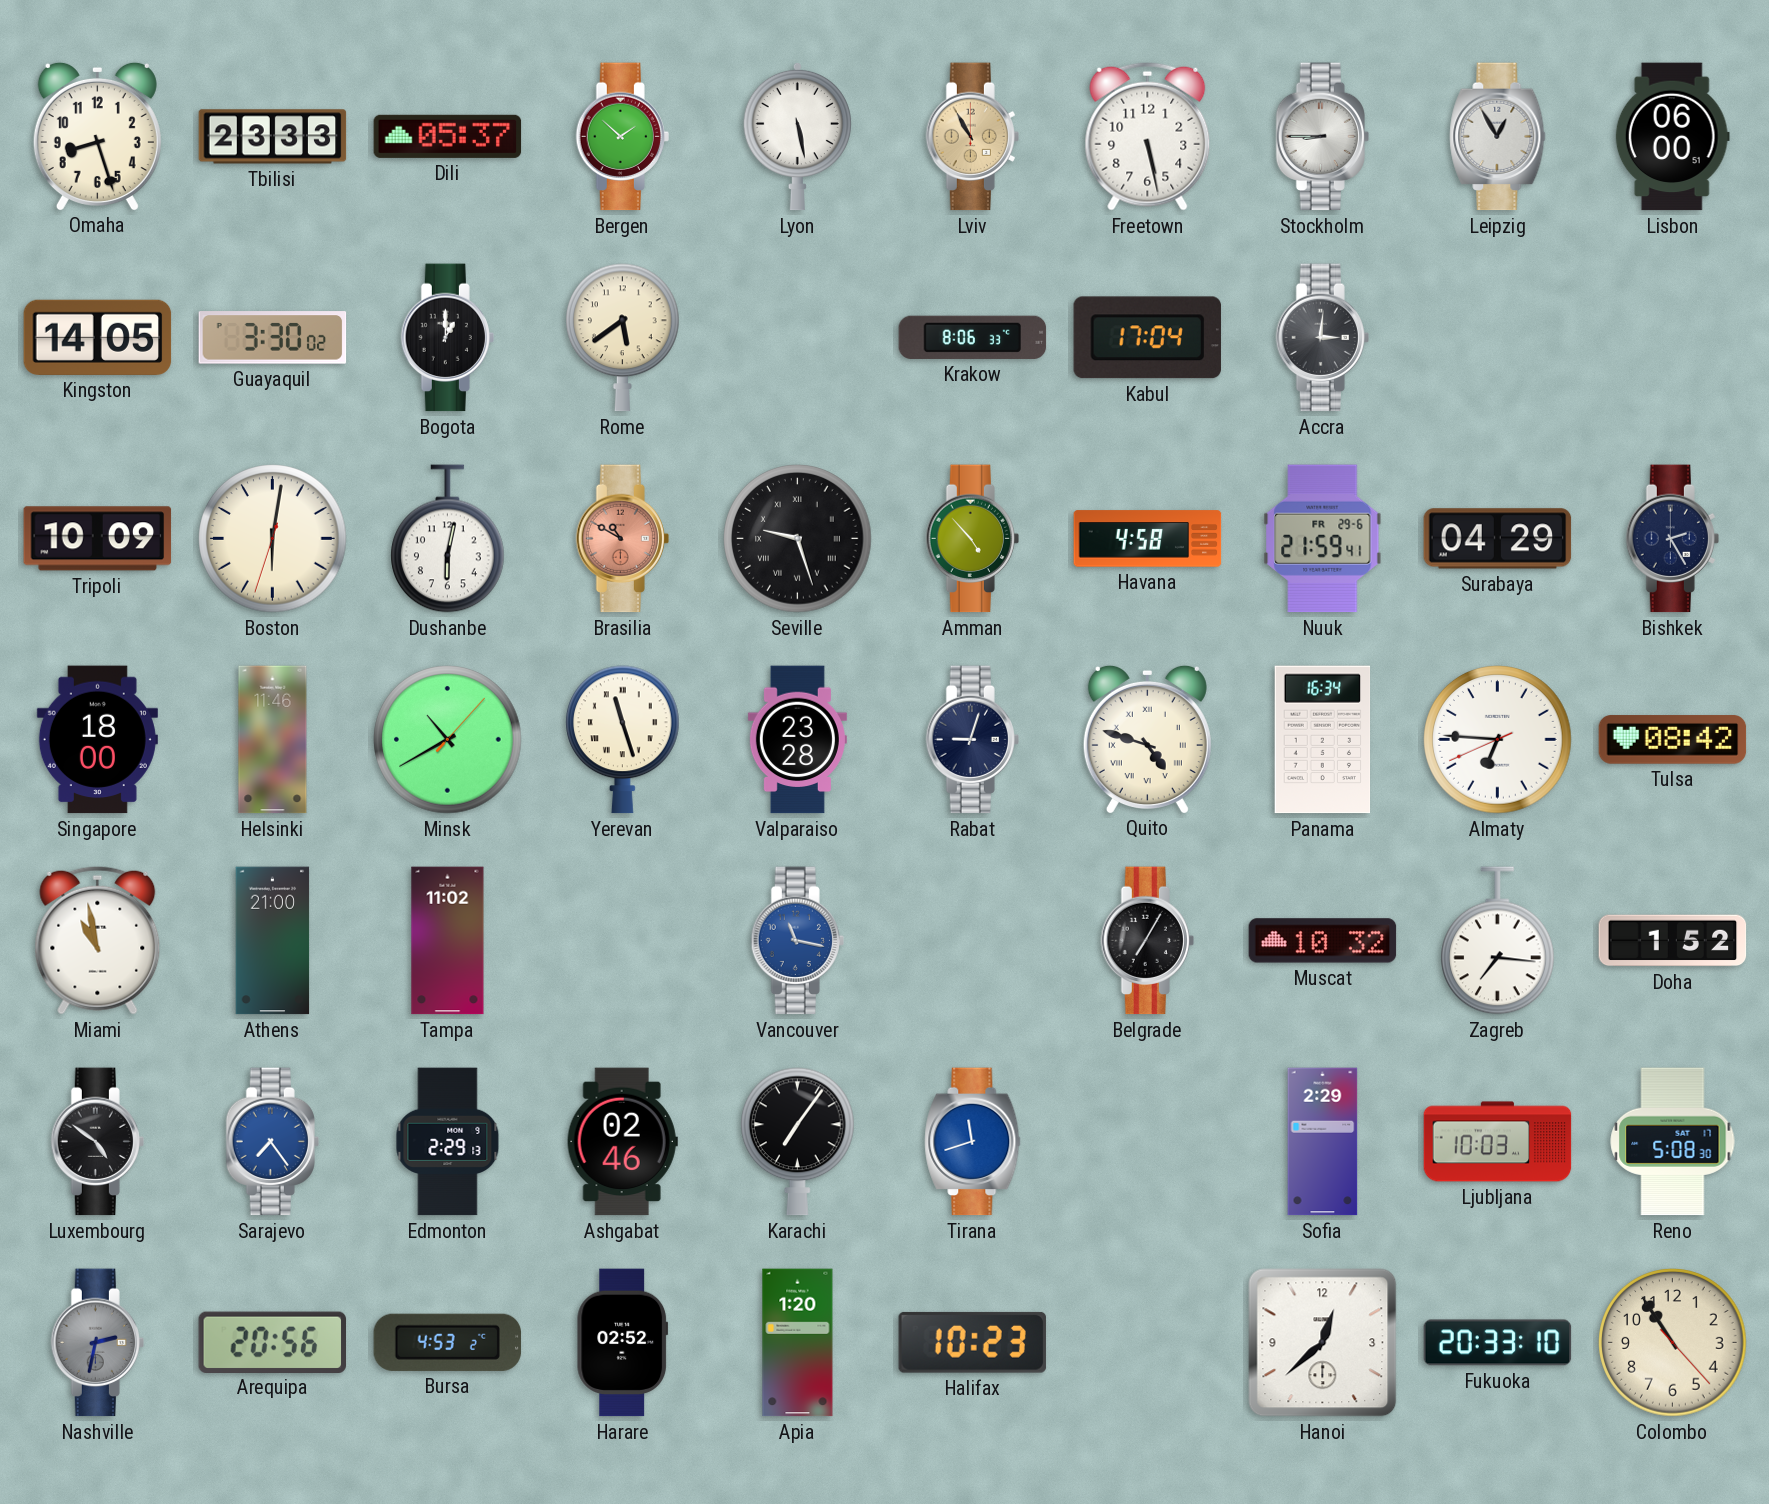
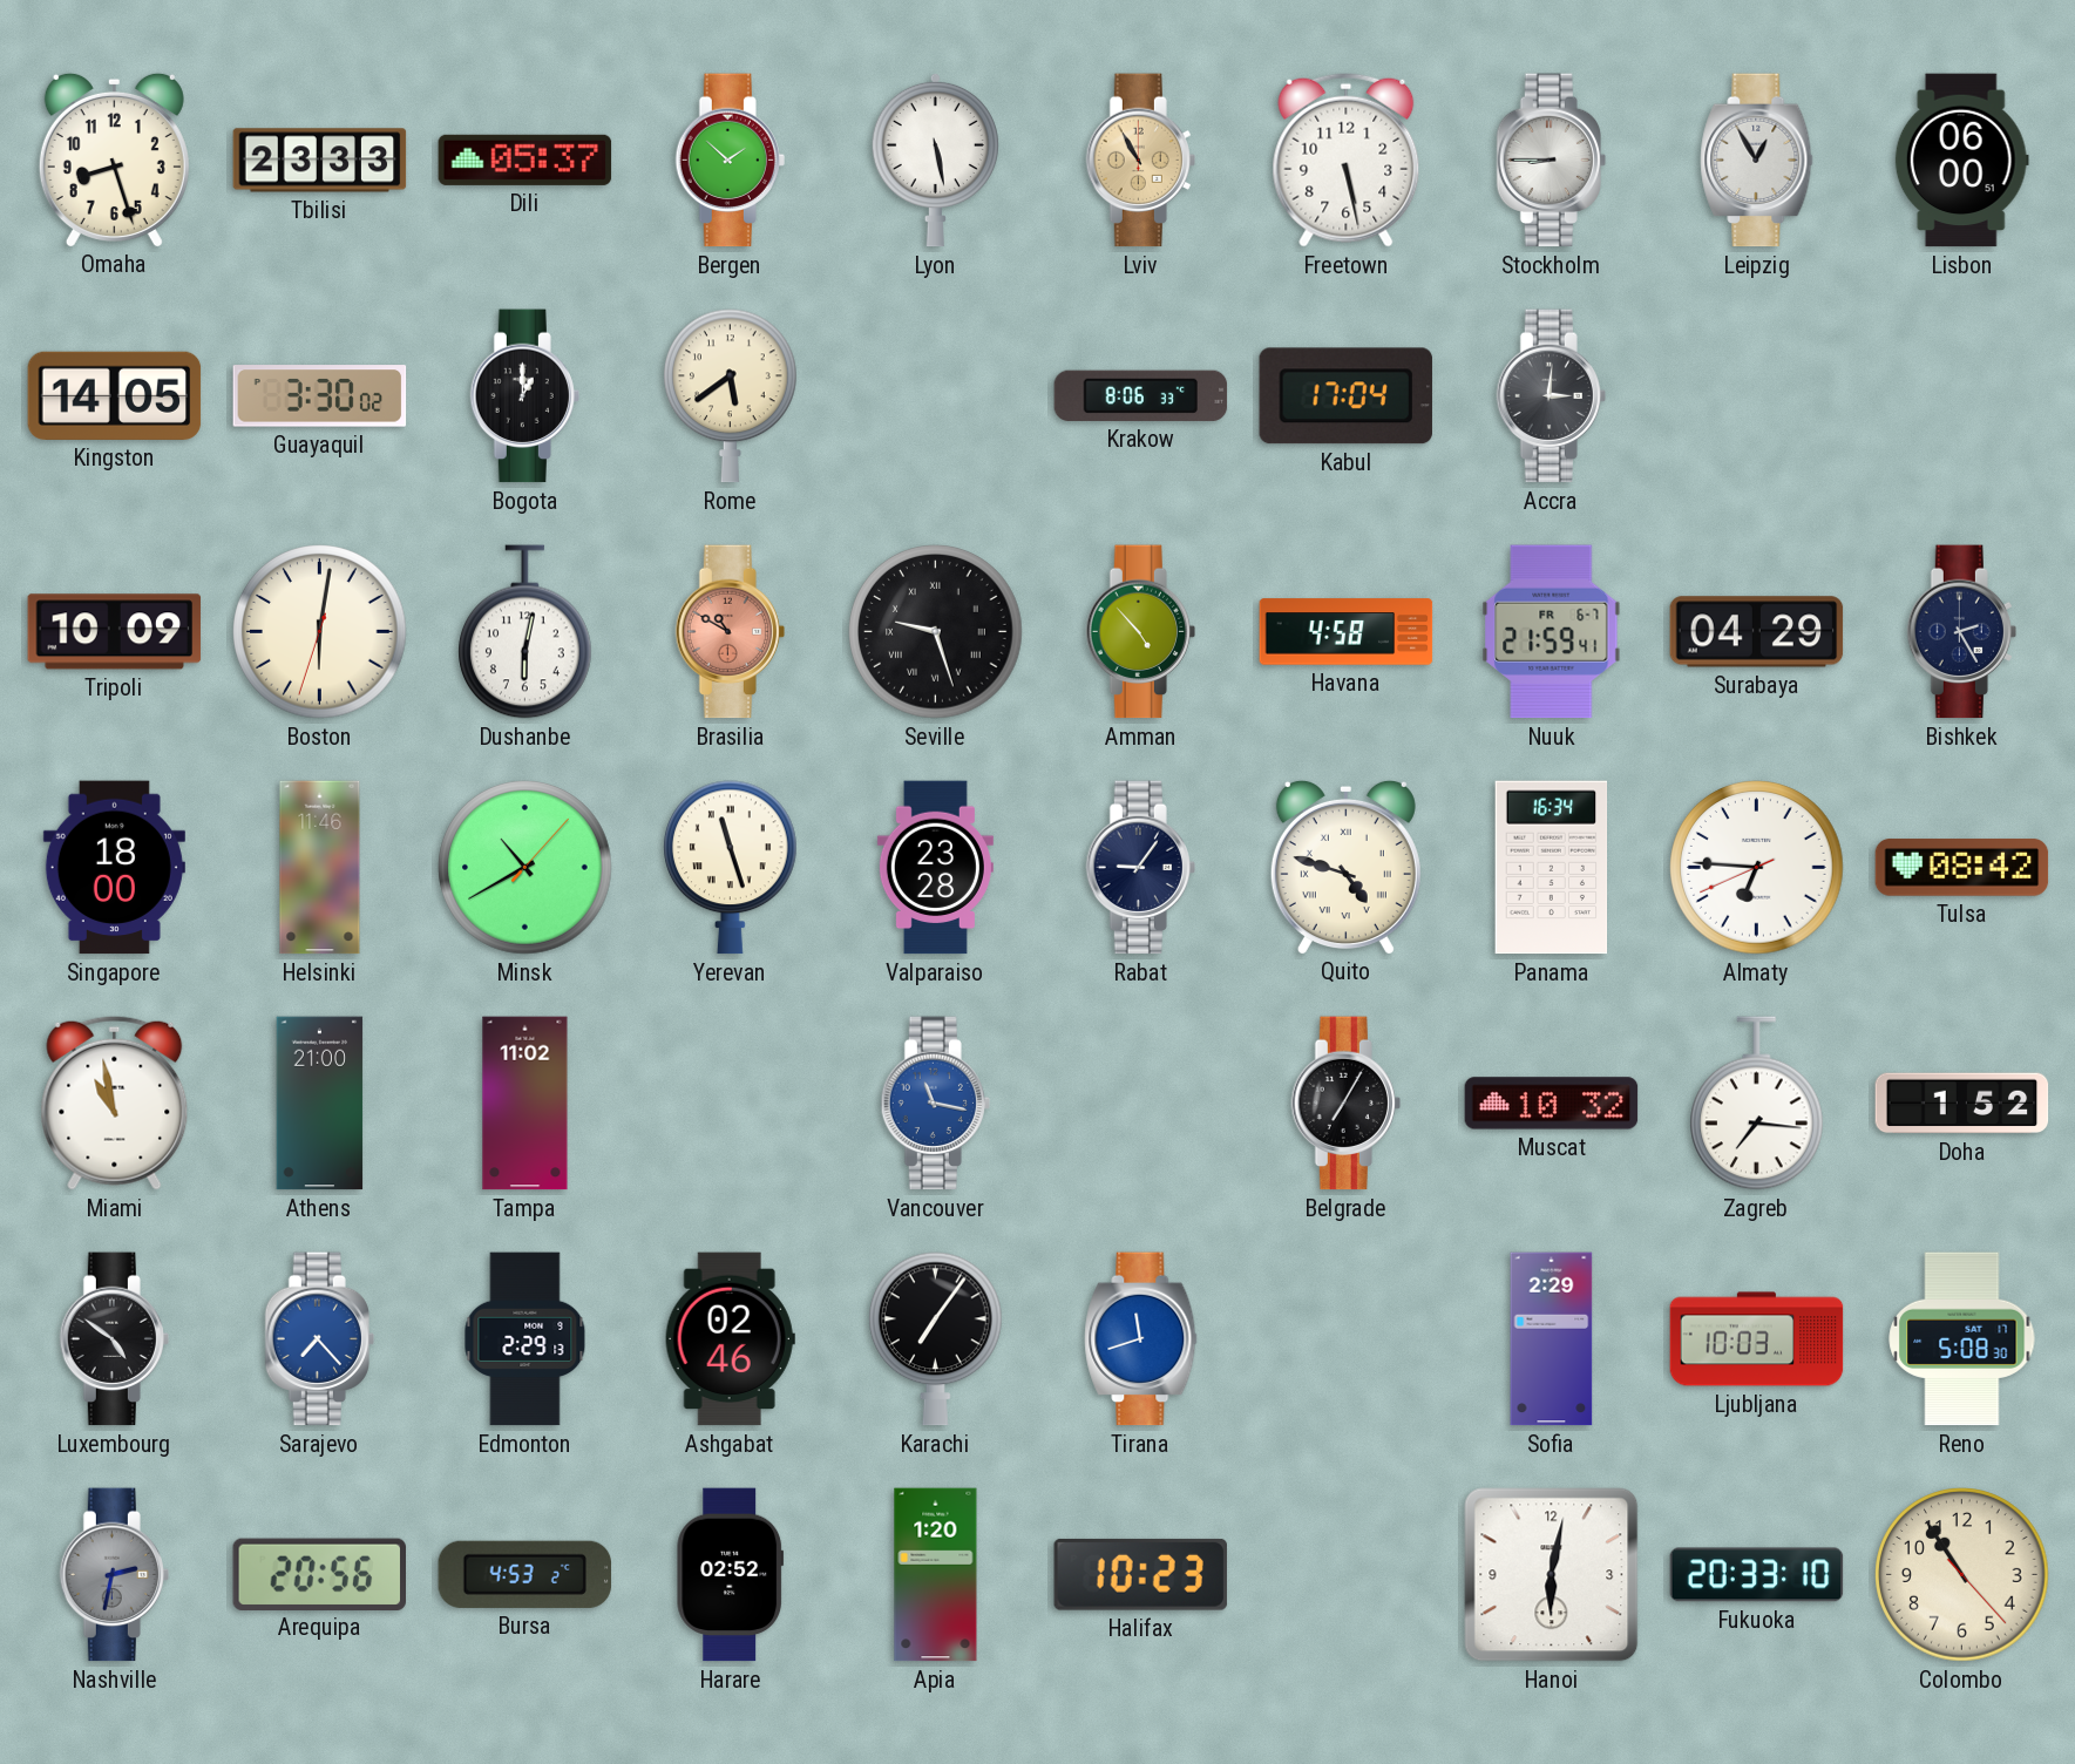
Nuuk date: FR 29-6 -> FR 6-7 (1552, 632)
Rabat: 9:03 -> 9:06 (1140, 868)
Sarajevo: 7:24 -> 7:23 (319, 1339)
Hanoi: 12:38 -> 6:02 (1552, 1575)
